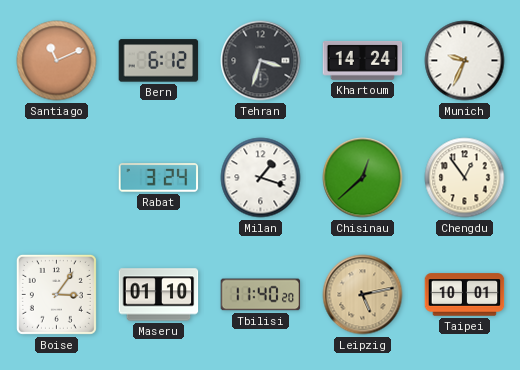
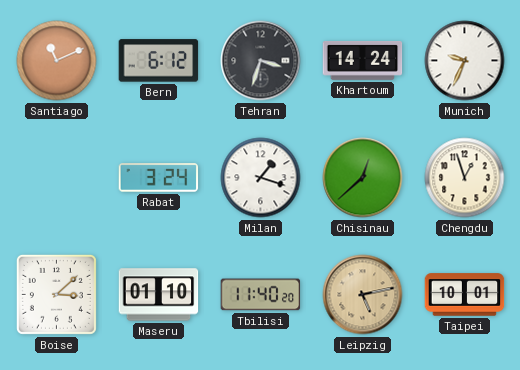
Chengdu: 12:54 -> 12:57 (465, 178)
Boise: 3:06 -> 3:08 (56, 294)
